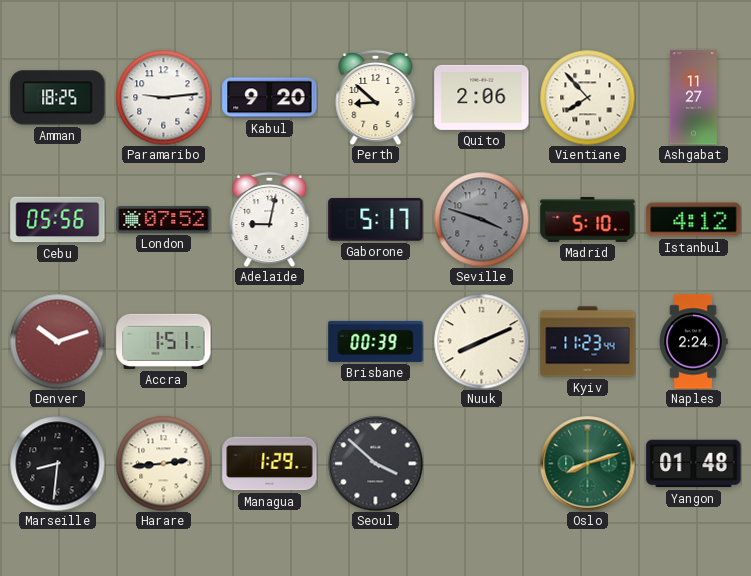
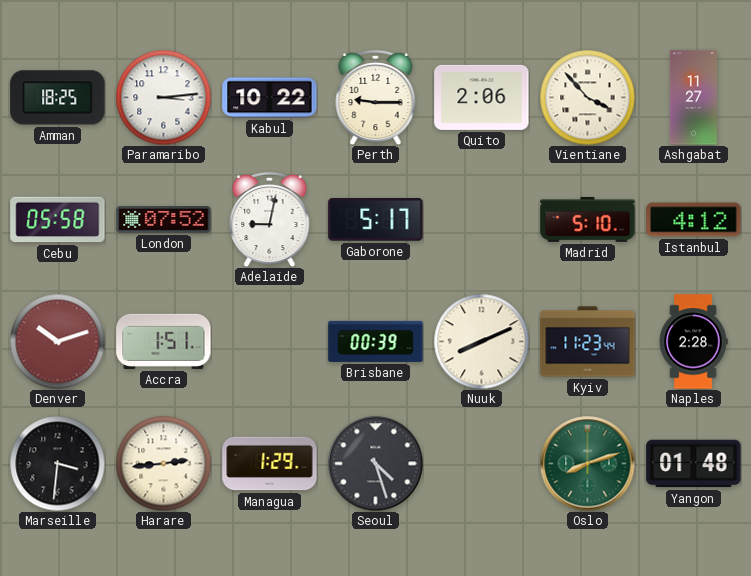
Paramaribo: 9:14 -> 3:14 (163, 97)
Kabul: 9:20 -> 10:22 (270, 98)
Perth: 8:52 -> 9:15 (376, 97)
Vientiane: 7:53 -> 3:53 (587, 97)
Cebu: 05:56 -> 05:58 (58, 220)
Seville: 3:48 -> none (481, 219)
Naples: 2:24 -> 2:28 (693, 342)
Marseille: 8:31 -> 3:31 (57, 463)
Seoul: 3:52 -> 4:27 (375, 463)
